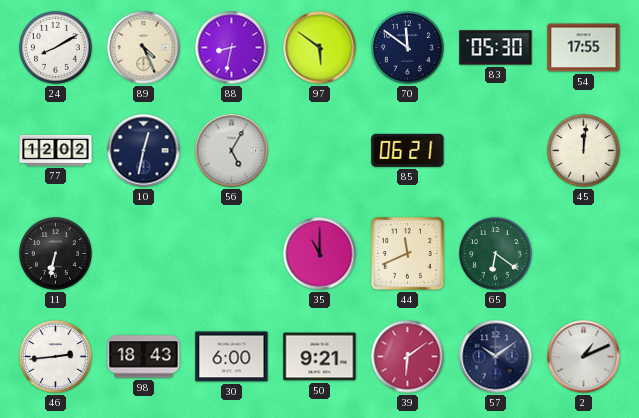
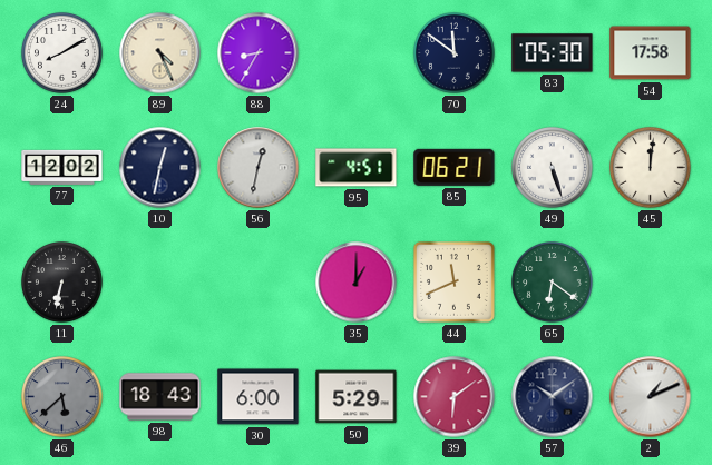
88: 8:32 -> 8:35 (259, 53)
97: 5:51 -> none (320, 48)
54: 17:55 -> 17:58 (651, 53)
56: 5:05 -> 12:32 (259, 168)
95: none -> 4:51 (357, 168)
49: none -> 5:27 (553, 168)
35: 11:00 -> 1:00 (357, 283)
46: 2:44 -> 5:38 (62, 397)
46 dial: white -> grey (62, 397)
50: 9:21 -> 5:29 (357, 397)
